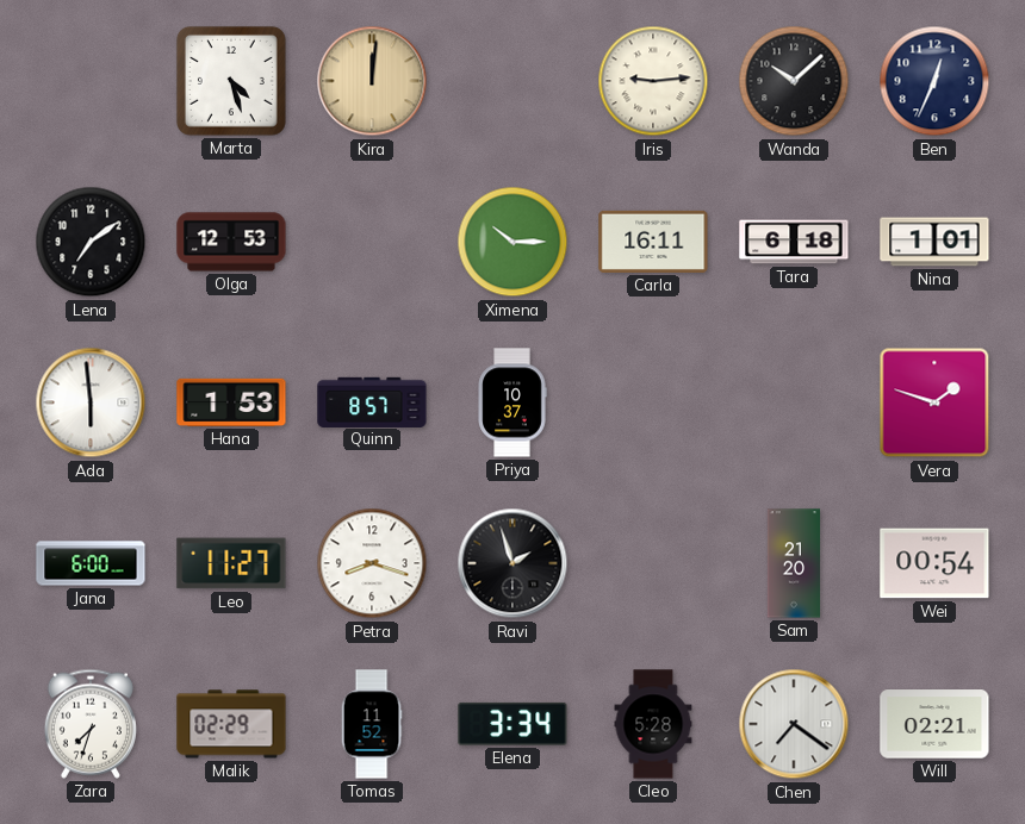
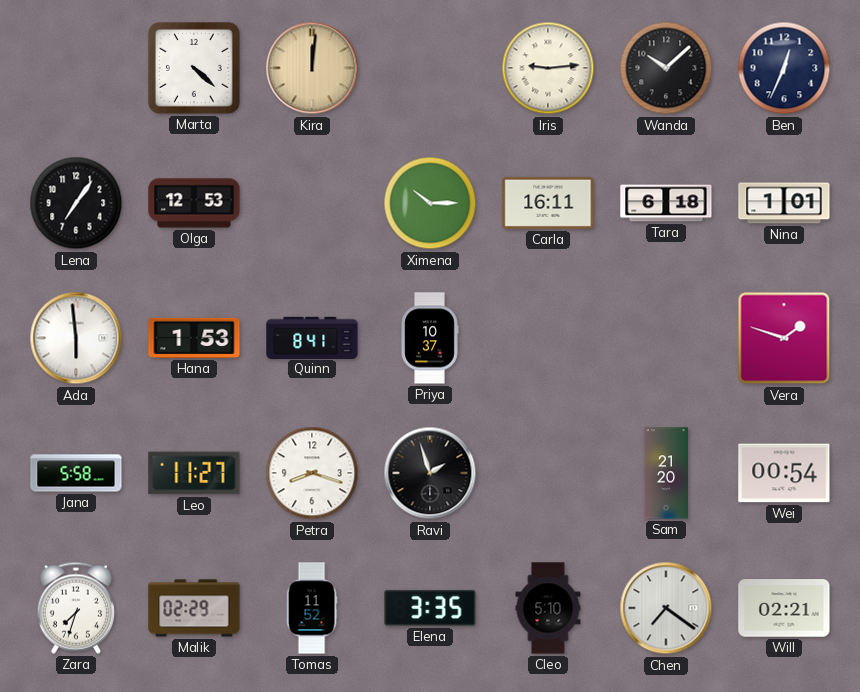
Marta: 4:27 -> 4:22 (194, 68)
Lena: 7:09 -> 7:06 (76, 203)
Quinn: 8:57 -> 8:41 (312, 337)
Jana: 6:00 -> 5:58 (76, 473)
Elena: 3:34 -> 3:35 (430, 608)
Cleo: 5:28 -> 5:10 (548, 608)
